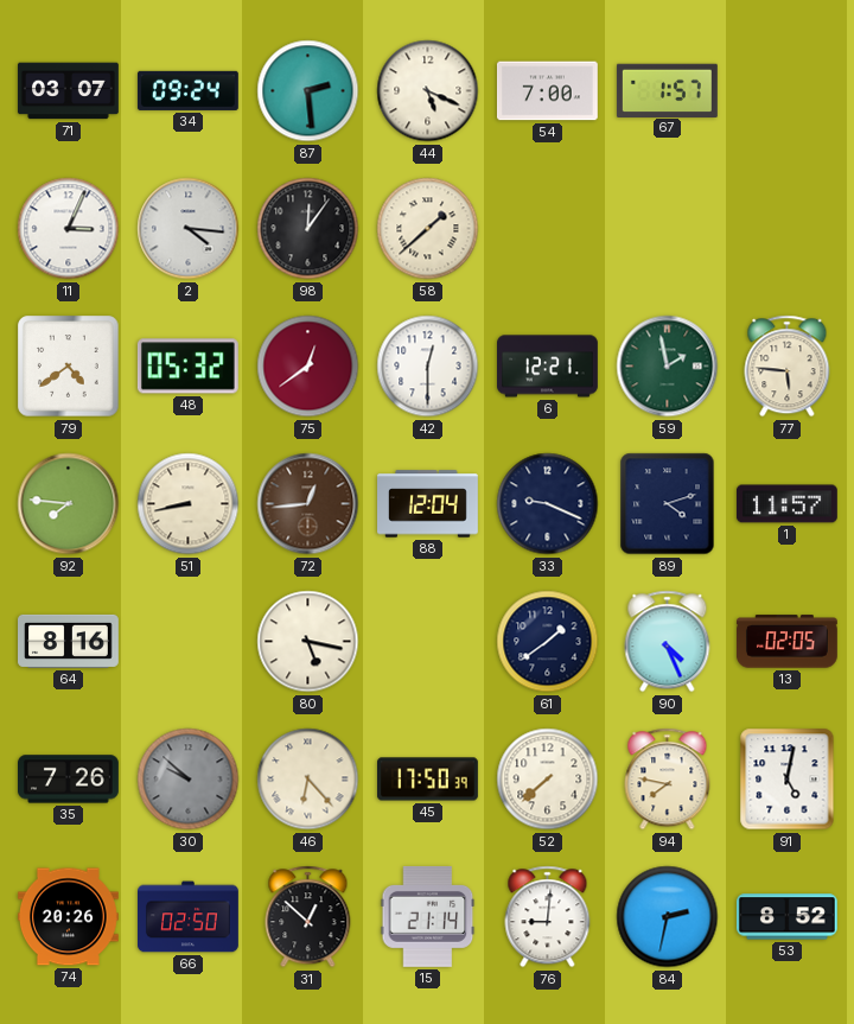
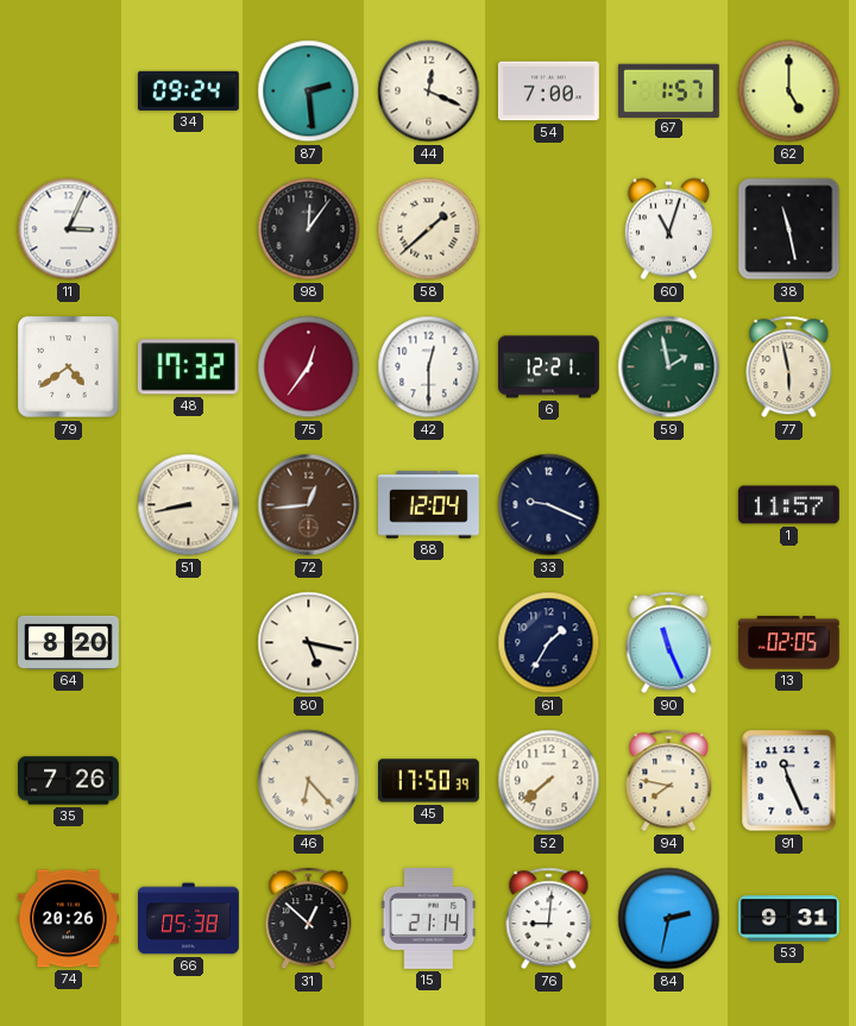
71: 03:07 -> none (68, 91)
44: 5:19 -> 12:19 (429, 92)
62: none -> 5:00 (789, 92)
2: 4:16 -> none (189, 229)
60: none -> 11:03 (668, 229)
38: none -> 11:28 (789, 229)
48: 05:32 -> 17:32 (188, 367)
75: 12:39 -> 12:36 (309, 367)
77: 5:46 -> 5:58 (789, 367)
92: 7:46 -> none (69, 504)
89: 4:12 -> none (668, 504)
64: 8:16 -> 8:20 (69, 642)
61: 1:39 -> 1:35 (549, 643)
90: 4:26 -> 11:26 (669, 643)
30: 9:52 -> none (189, 780)
91: 5:02 -> 11:26 (789, 781)
66: 02:50 -> 05:38 (189, 919)
53: 8:52 -> 9:31 (788, 919)
